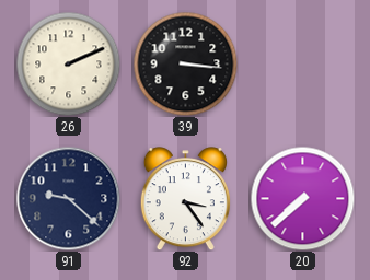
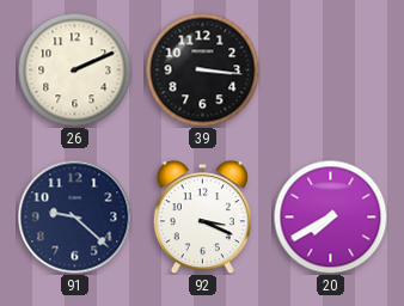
92: 3:24 -> 3:19 (202, 218)
20: 7:38 -> 7:40 (330, 216)
